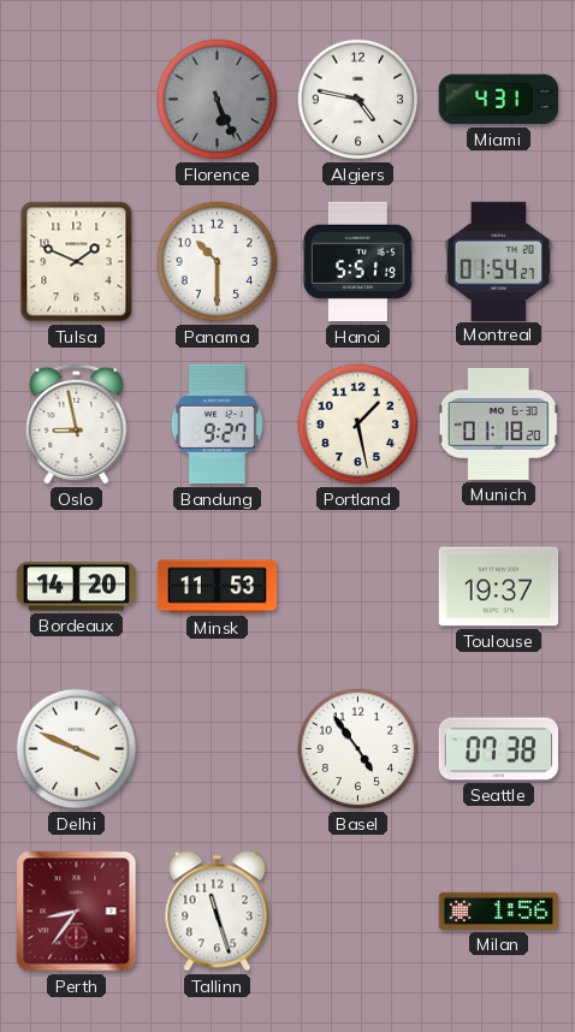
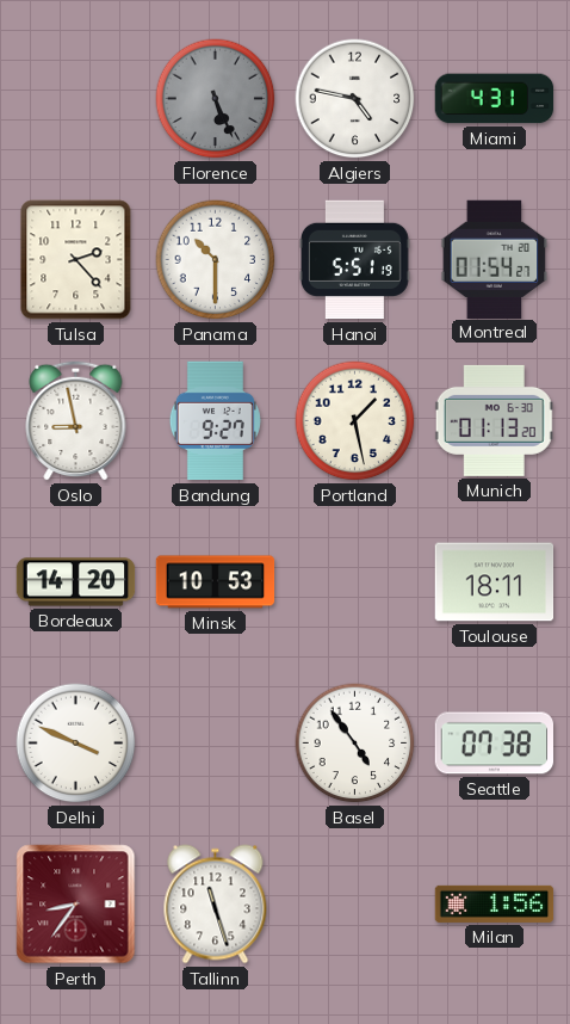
Tulsa: 1:49 -> 2:23 (76, 260)
Munich: 01:18 -> 01:13 (494, 420)
Minsk: 11:53 -> 10:53 (216, 582)
Toulouse: 19:37 -> 18:11 (495, 582)
